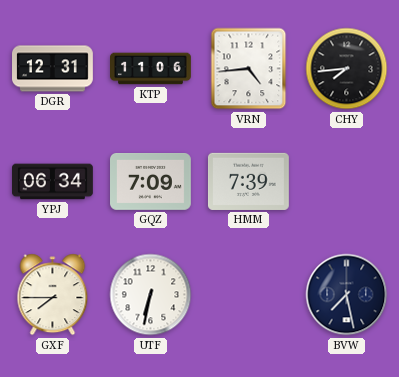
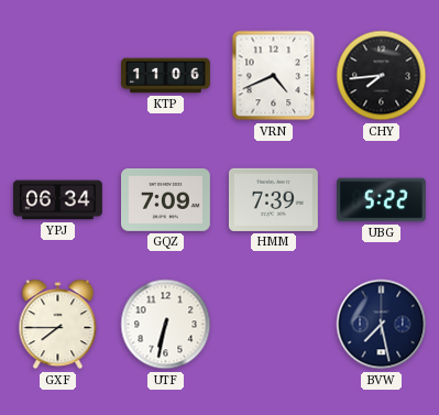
DGR: 12:31 -> none (53, 69)
VRN: 4:44 -> 4:41 (274, 76)
UBG: none -> 5:22 (381, 200)
